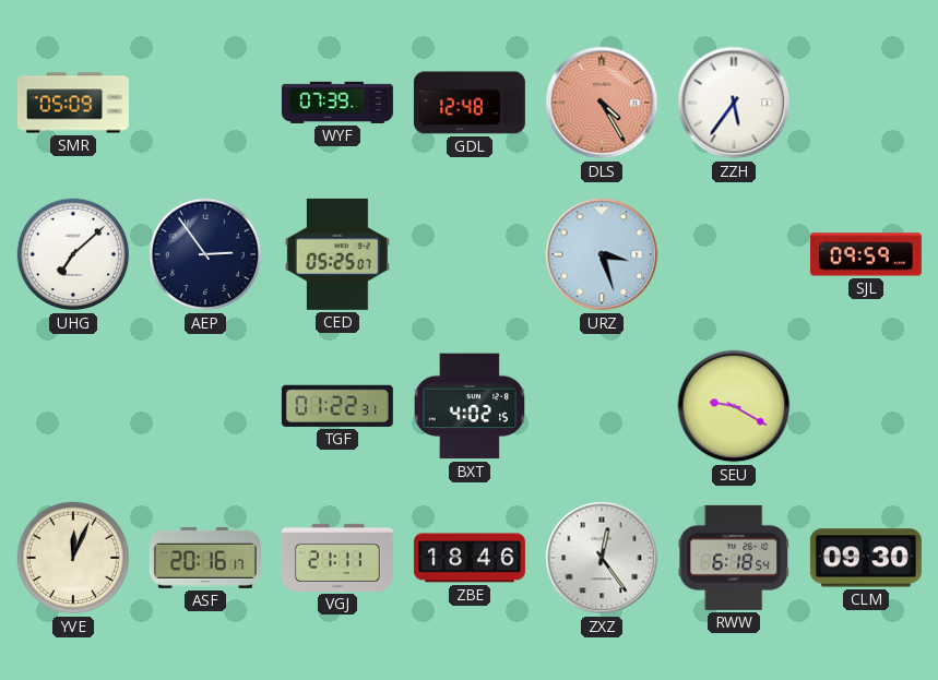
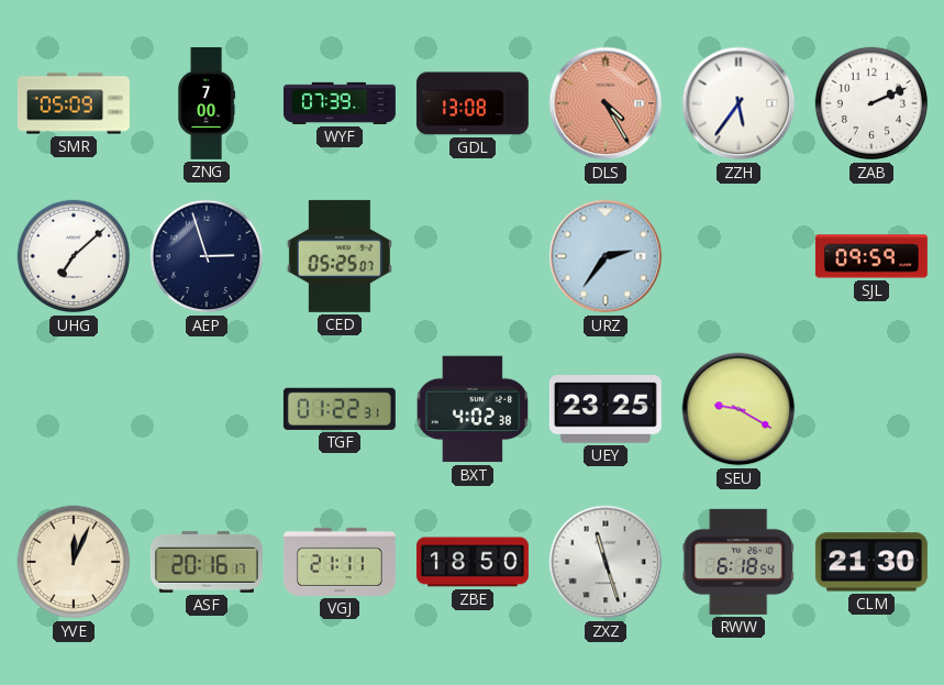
ZNG: none -> 7:00 (207, 103)
GDL: 12:48 -> 13:08 (473, 103)
ZAB: none -> 2:11 (871, 103)
AEP: 2:54 -> 2:57 (207, 256)
URZ: 3:27 -> 2:36 (606, 256)
BXT: 4:02:15 -> 4:02:38 (473, 409)
UEY: none -> 23:25 (606, 410)
ZBE: 18:46 -> 18:50 (473, 562)
ZXZ: 12:24 -> 11:27 (606, 562)
CLM: 09:30 -> 21:30 (871, 562)
